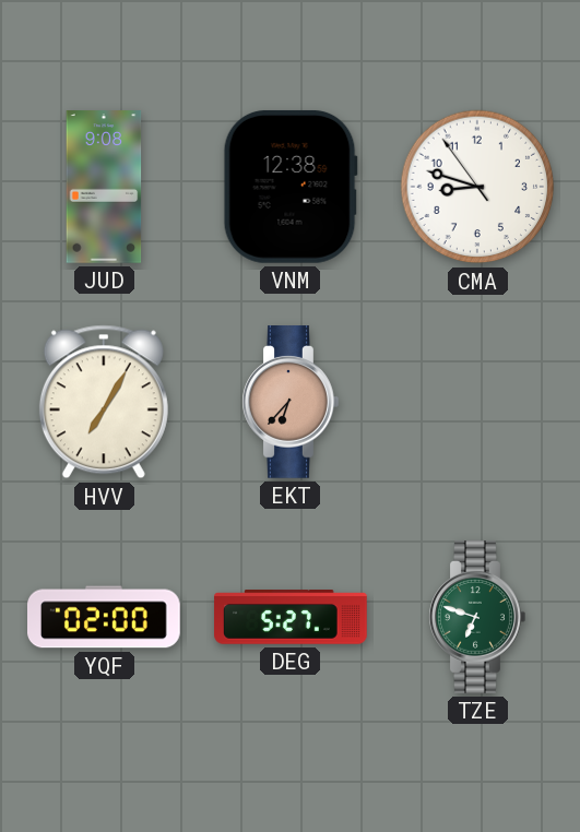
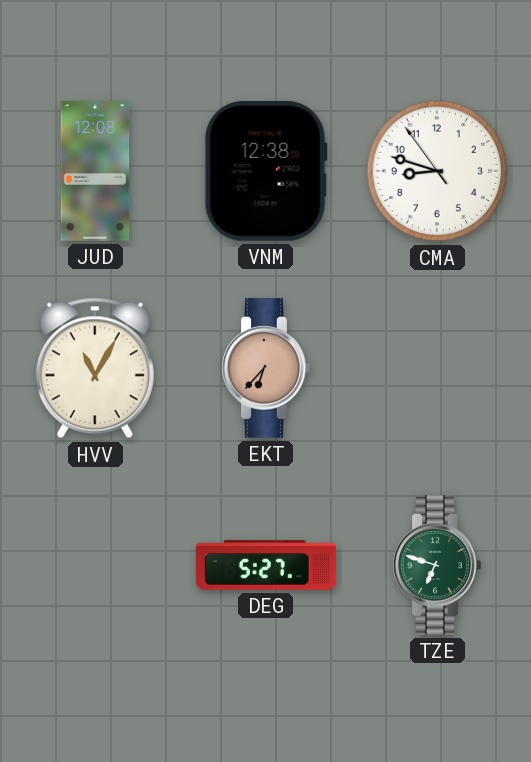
JUD: 9:08 -> 12:08 (95, 171)
HVV: 7:05 -> 11:05 (95, 368)
YQF: 02:00 -> none (105, 617)
